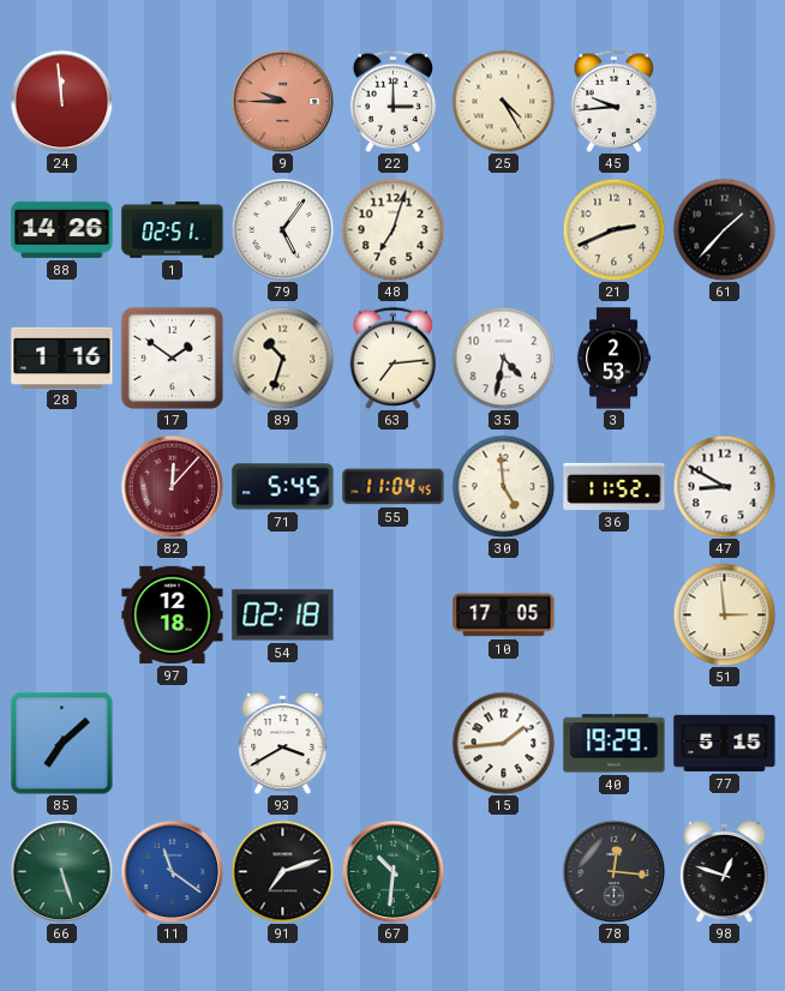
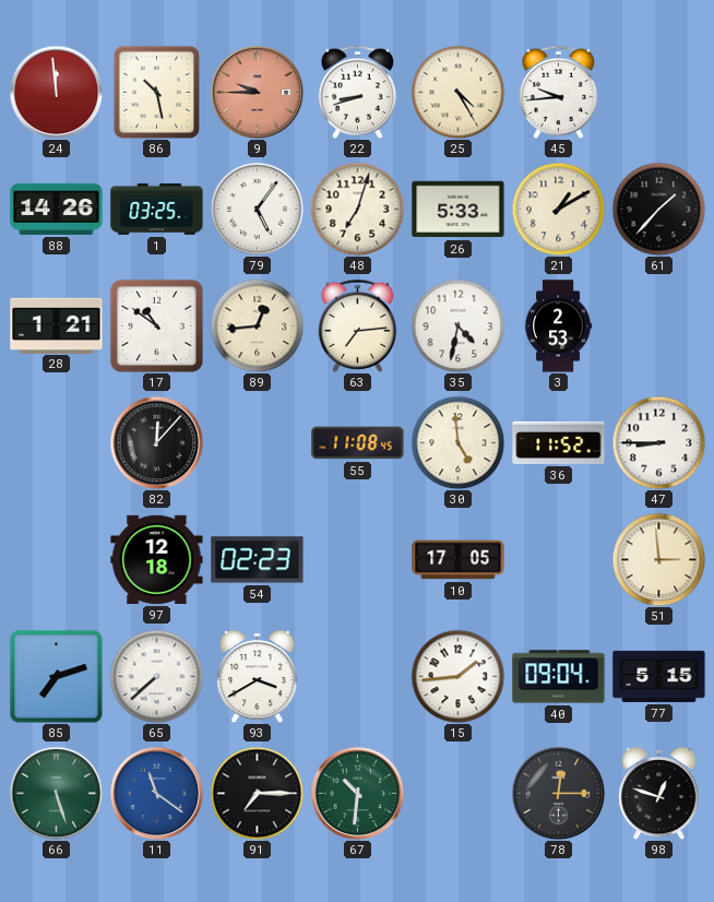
86: none -> 10:28 (156, 92)
22: 3:00 -> 8:42 (358, 92)
1: 02:51 -> 03:25 (157, 209)
26: none -> 5:33 (459, 210)
21: 2:41 -> 1:10 (558, 209)
28: 1:16 -> 1:21 (57, 325)
17: 1:51 -> 10:51 (156, 325)
89: 10:33 -> 12:44 (257, 325)
82 dial: burgundy -> black (156, 442)
71: 5:45 -> none (283, 487)
55: 11:04 -> 11:08 (358, 443)
47: 8:50 -> 8:45 (658, 442)
54: 02:18 -> 02:23 (258, 560)
85: 7:08 -> 7:12 (57, 677)
65: none -> 7:38 (156, 676)
40: 19:29 -> 09:04 (559, 677)
91: 7:12 -> 7:15 (257, 793)
78: 12:16 -> 12:15 (558, 793)
